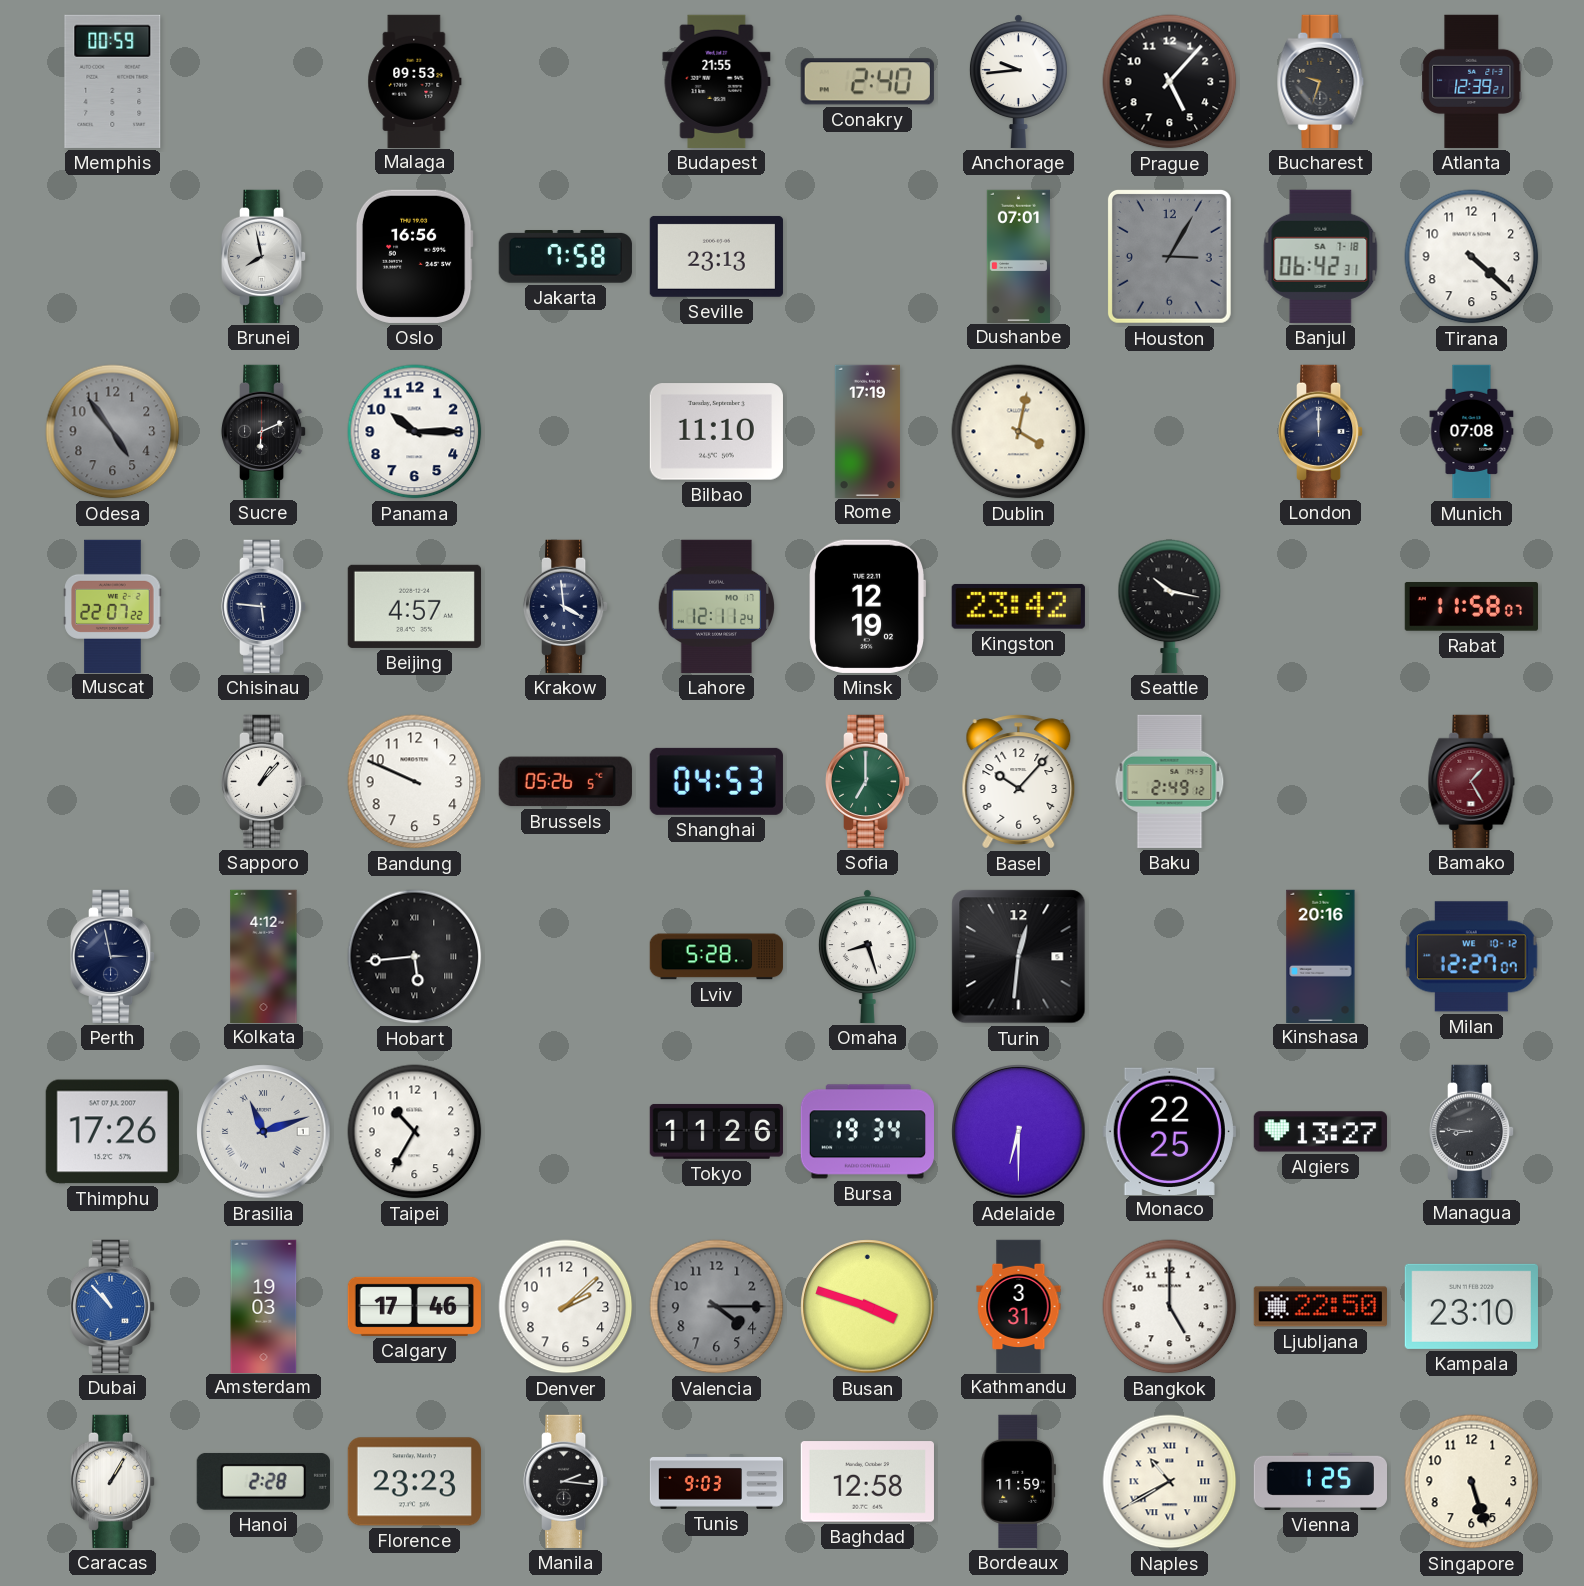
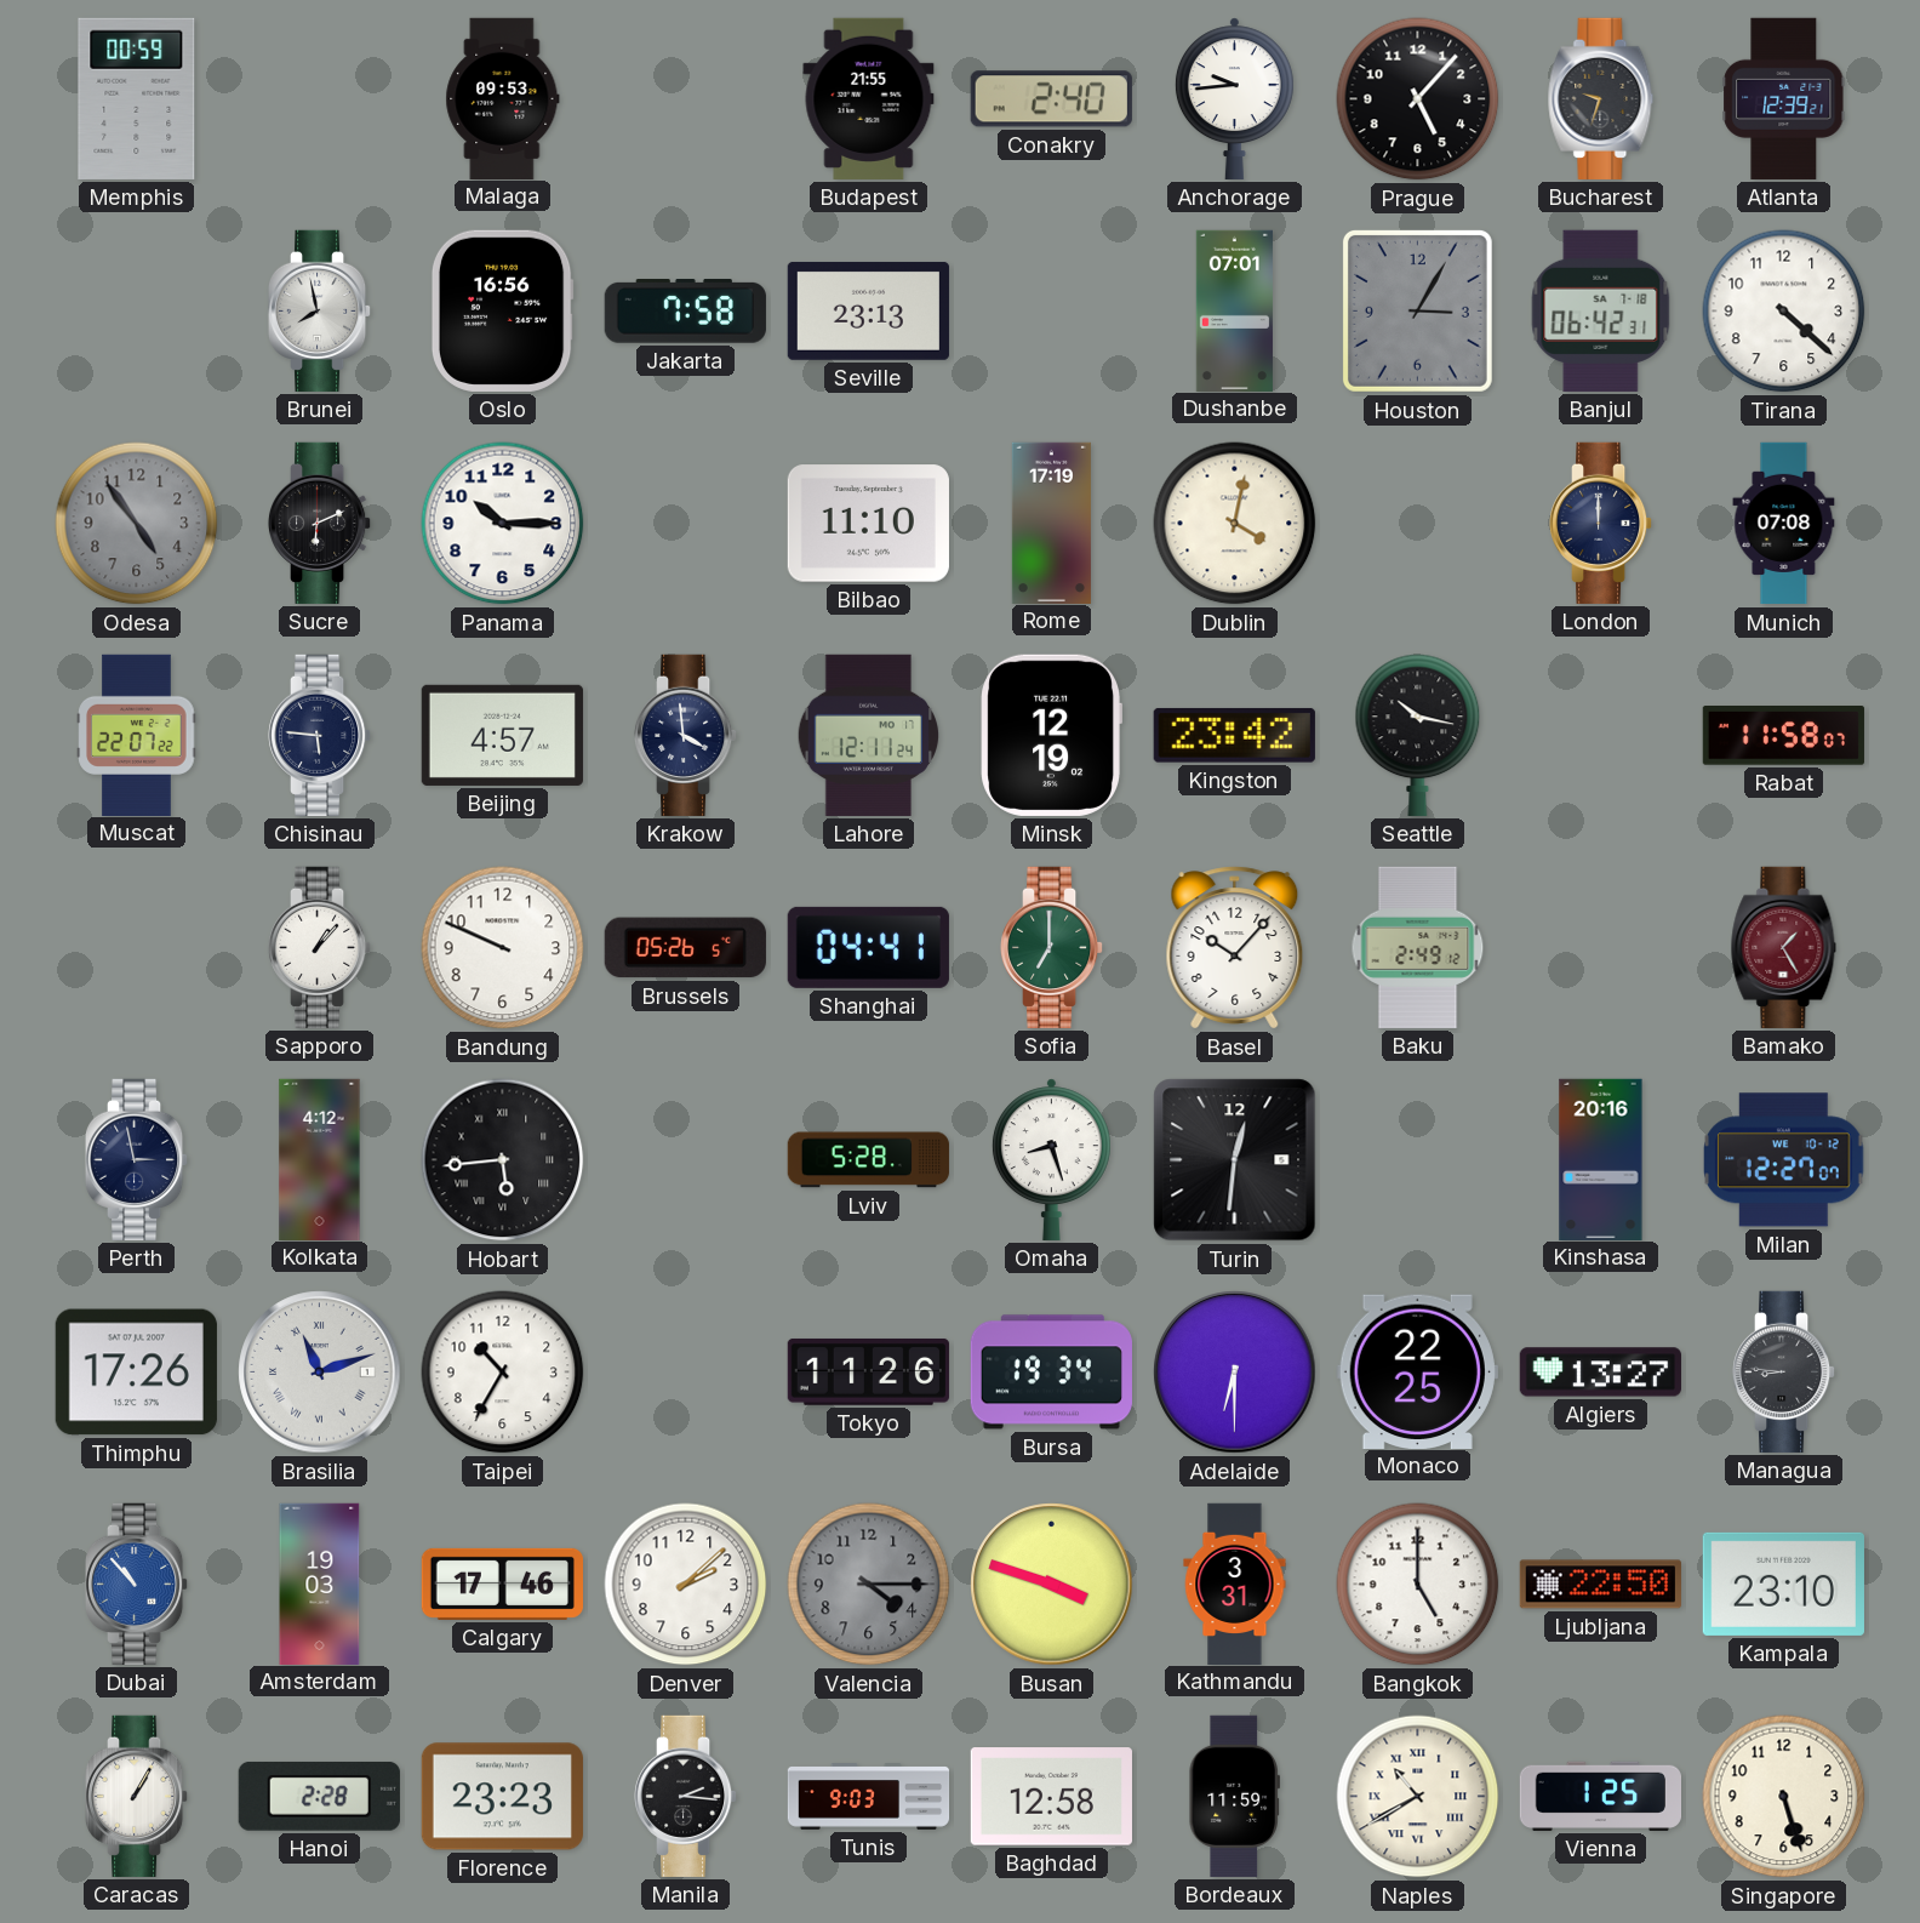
Shanghai: 04:53 -> 04:41 (868, 947)
